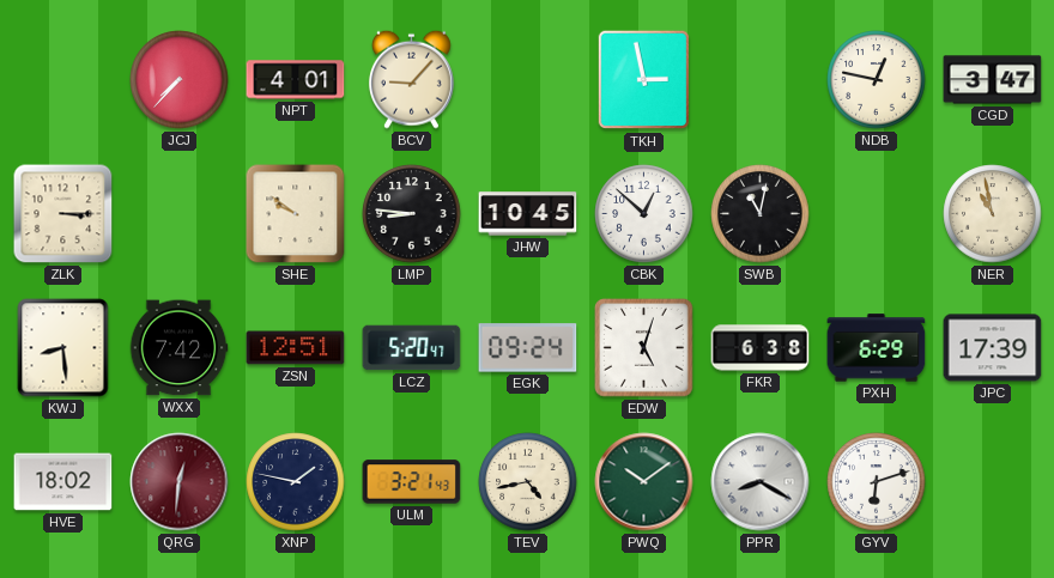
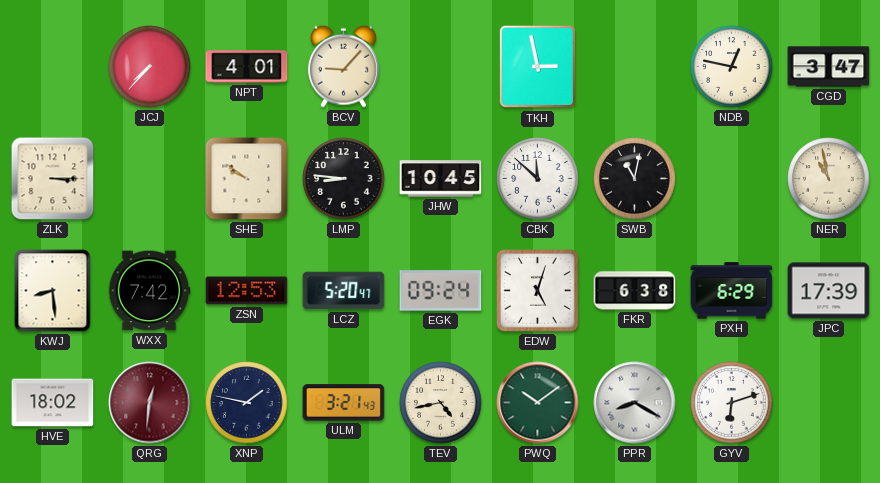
CBK: 12:52 -> 11:52 (538, 179)
ZSN: 12:51 -> 12:53 (247, 291)
